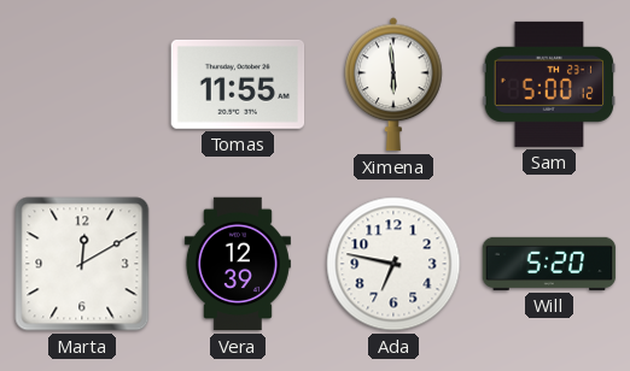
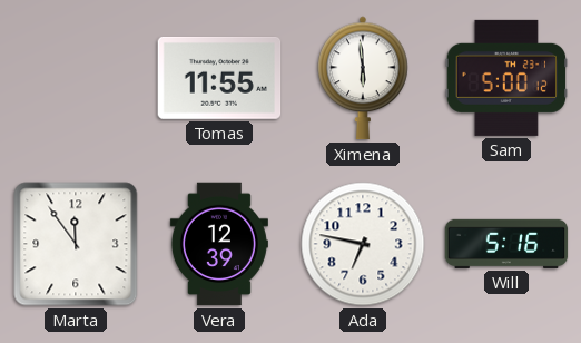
Marta: 12:10 -> 11:54 (76, 244)
Will: 5:20 -> 5:16 (506, 244)
